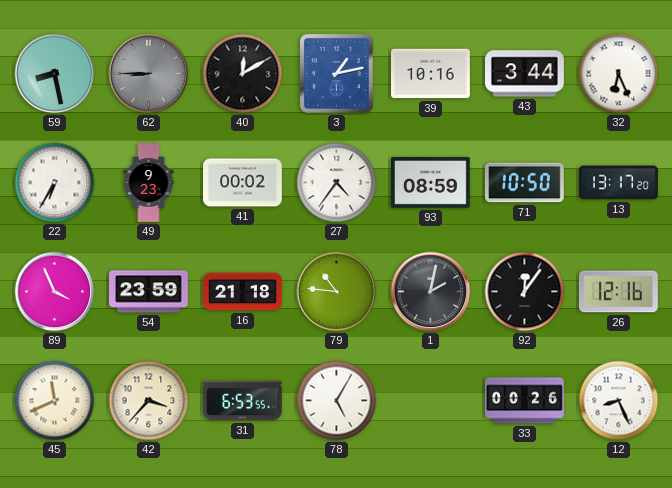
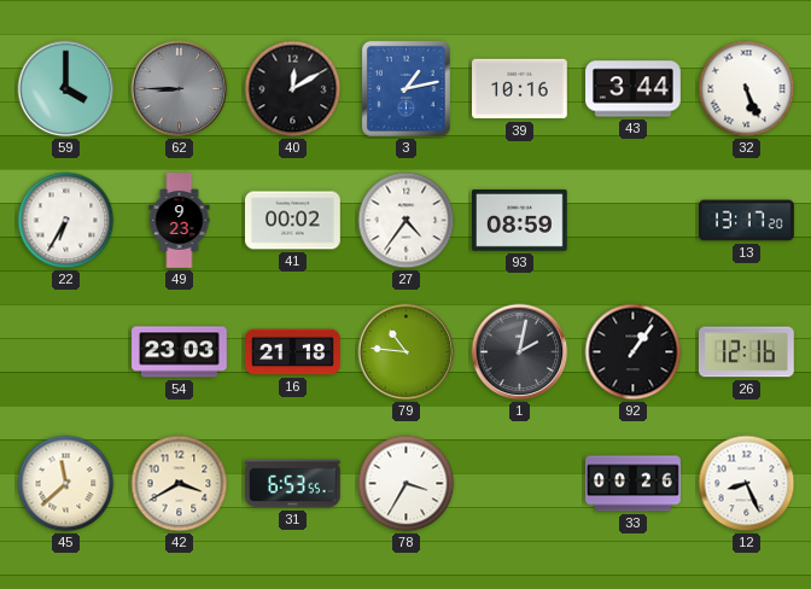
59: 8:28 -> 4:00 (66, 89)
32: 6:26 -> 5:26 (747, 89)
71: 10:50 -> none (525, 183)
89: 3:56 -> none (55, 292)
54: 23:59 -> 23:03 (180, 352)
92: 12:06 -> 1:06 (634, 352)
45: 11:41 -> 11:38 (66, 484)
42: 3:37 -> 3:40 (180, 484)
78: 5:05 -> 3:35 (407, 484)
